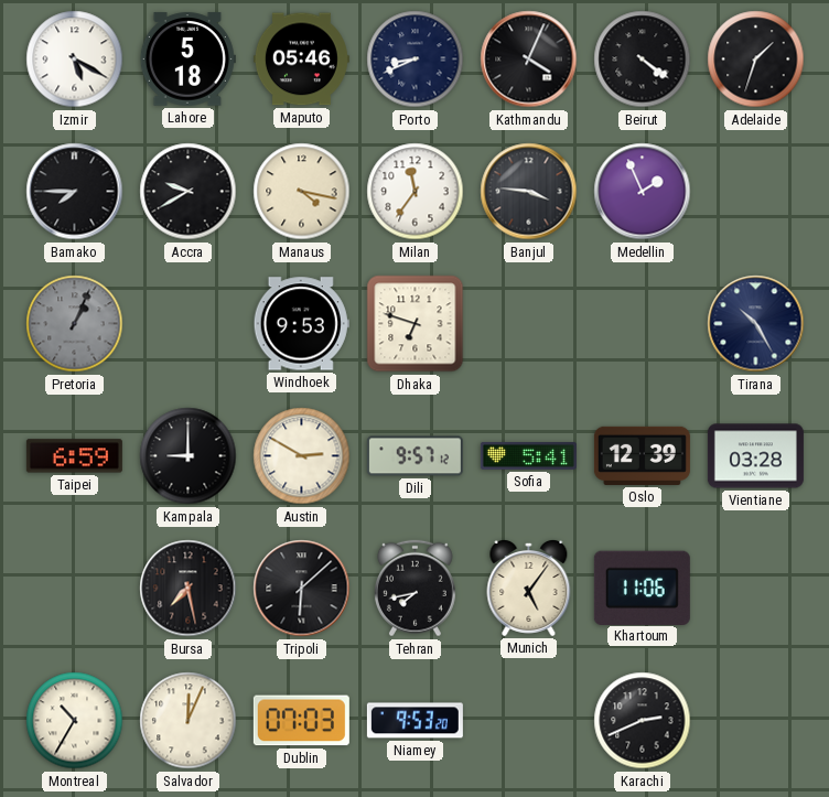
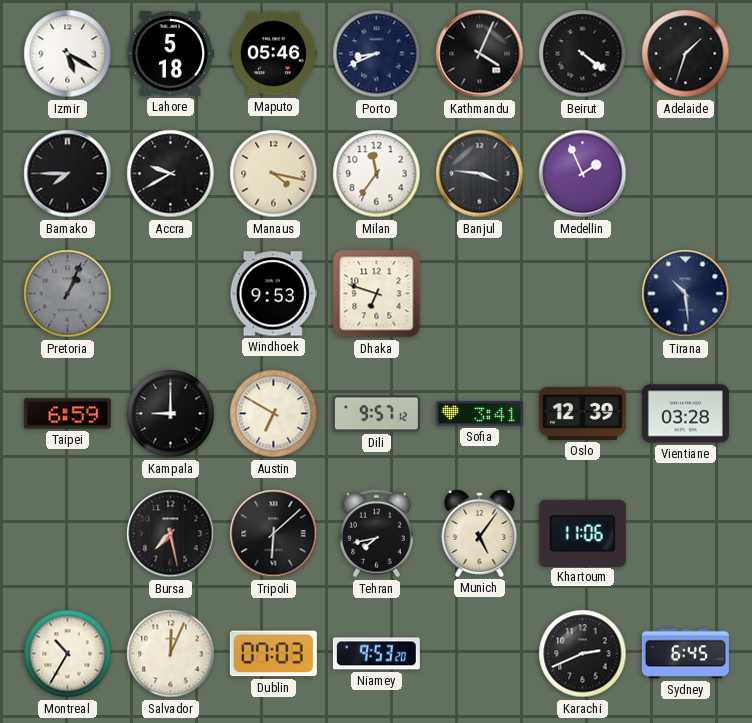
Tirana: 10:25 -> 10:29 (686, 294)
Austin: 2:50 -> 6:50 (274, 414)
Sofia: 5:41 -> 3:41 (479, 413)
Sydney: none -> 6:45 (685, 654)
